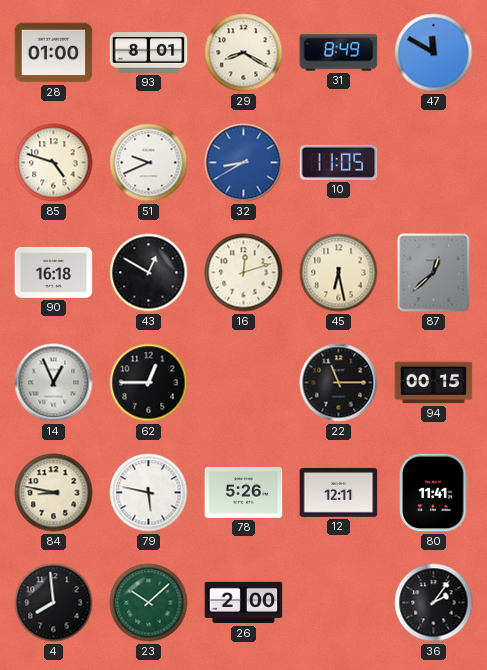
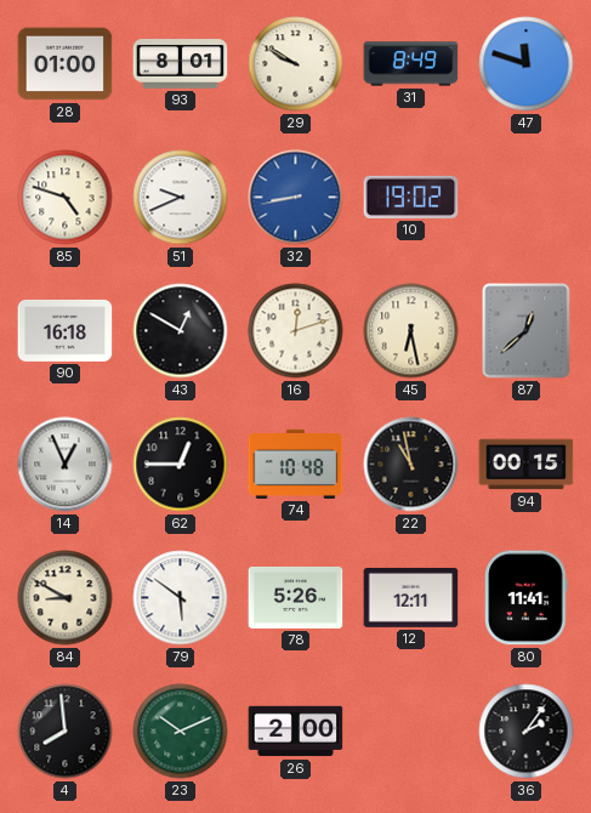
29: 8:20 -> 9:50 (296, 64)
47: 11:50 -> 11:48 (527, 64)
32: 8:40 -> 8:43 (296, 198)
10: 11:05 -> 19:02 (411, 197)
74: none -> 10:48 (296, 464)
22: 11:15 -> 10:58 (411, 465)
84: 8:47 -> 8:50 (66, 598)
79: 5:47 -> 5:51 (181, 598)
23: 10:08 -> 10:11 (181, 732)
